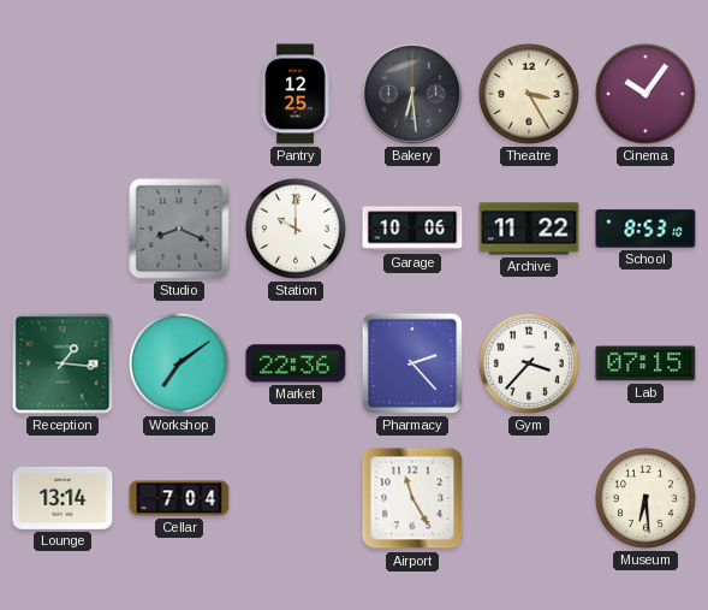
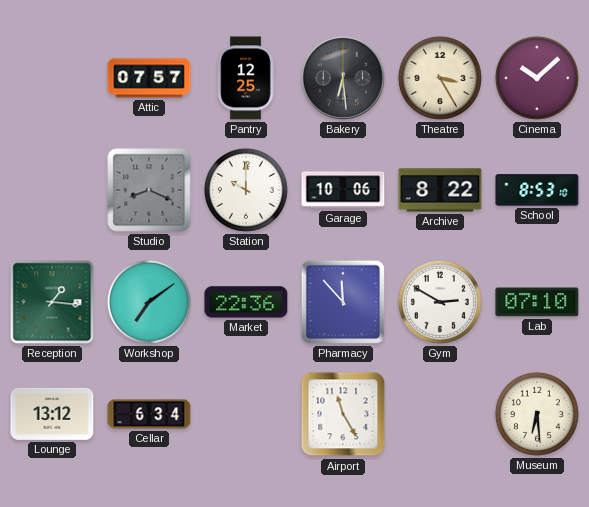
Attic: none -> 07:57 (149, 78)
Cinema: 10:06 -> 10:08 (537, 78)
Archive: 11:22 -> 8:22 (440, 190)
Pharmacy: 2:23 -> 11:53 (343, 302)
Gym: 3:37 -> 2:50 (440, 302)
Lab: 07:15 -> 07:10 (537, 302)
Lounge: 13:14 -> 13:12 (52, 414)
Cellar: 7:04 -> 6:34 (149, 414)
